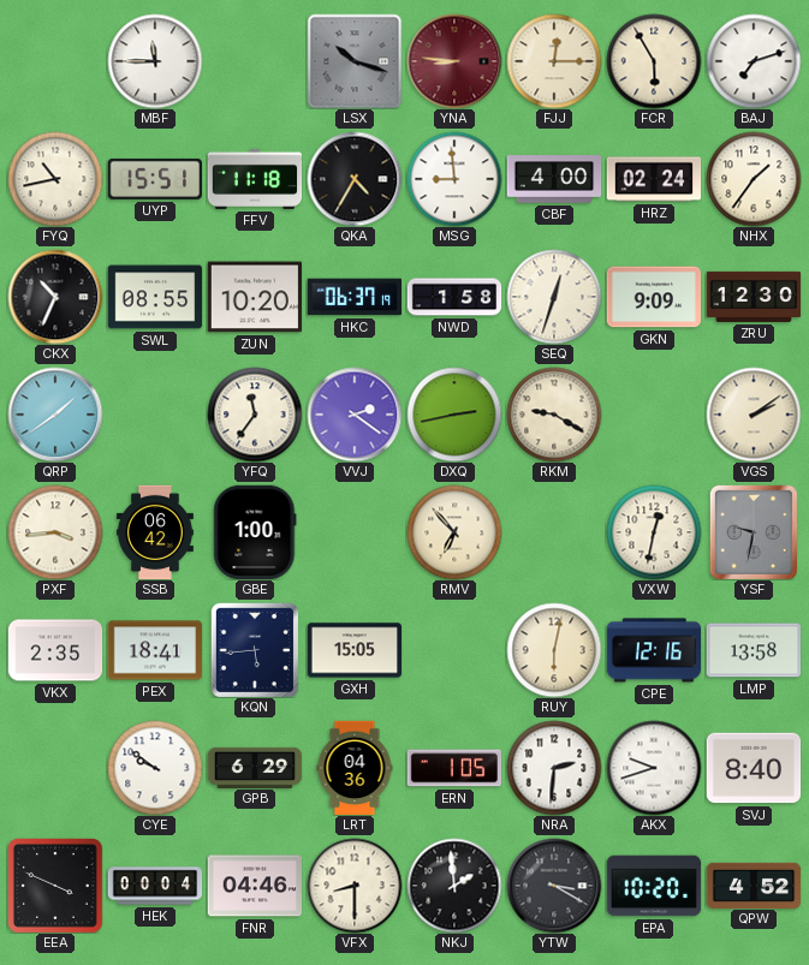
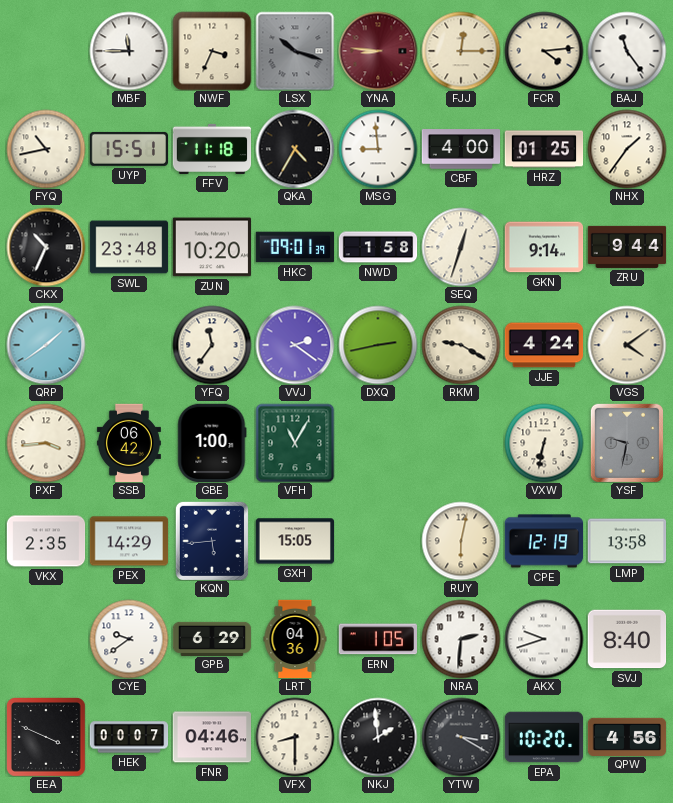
NWF: none -> 3:34 (212, 51)
FCR: 5:55 -> 4:14 (544, 51)
BAJ: 7:12 -> 11:24 (627, 51)
HRZ: 02:24 -> 01:25 (544, 149)
SWL: 08:55 -> 23:48 (129, 247)
HKC: 06:37 -> 09:01 (294, 247)
GKN: 9:09 -> 9:14 (544, 247)
ZRU: 12:30 -> 9:44 (627, 247)
JJE: none -> 4:24 (544, 345)
VGS: 2:09 -> 4:09 (627, 345)
VFH: none -> 11:05 (295, 443)
RMV: 6:53 -> none (454, 532)
VXW: 12:32 -> 6:32 (544, 443)
PEX: 18:41 -> 14:29 (129, 541)
CPE: 12:16 -> 12:19 (544, 541)
CYE: 9:51 -> 9:39 (129, 639)
HEK: 00:04 -> 00:07 (129, 737)
QPW: 4:52 -> 4:56 (627, 736)
